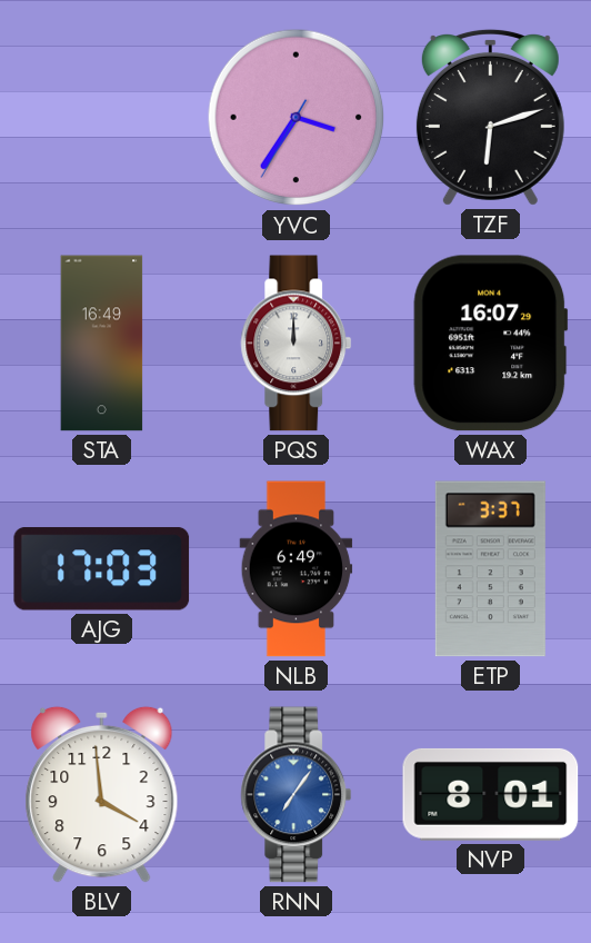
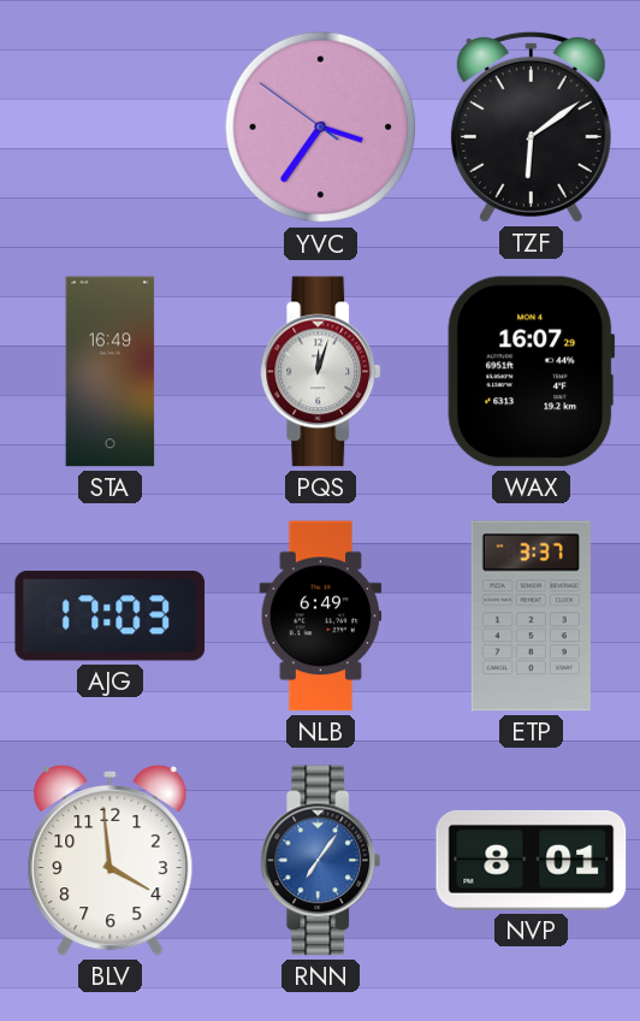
YVC: 3:35:35 -> 3:35:51 (321, 128)
TZF: 6:12 -> 6:09 (531, 126)
PQS: 12:00 -> 12:03 (321, 372)
